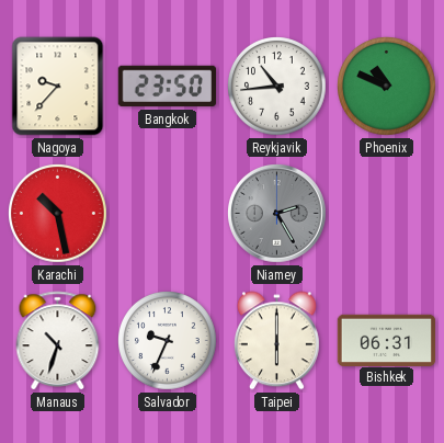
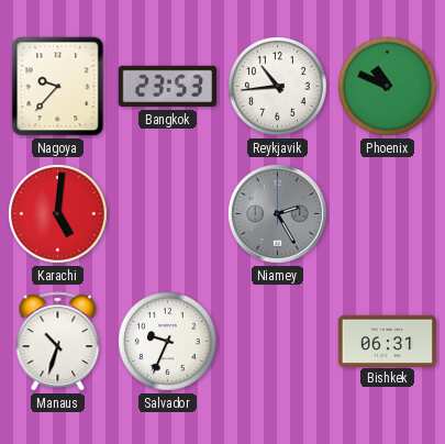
Bangkok: 23:50 -> 23:53 (168, 87)
Karachi: 10:28 -> 5:01 (58, 214)
Taipei: 6:00 -> none (276, 341)
